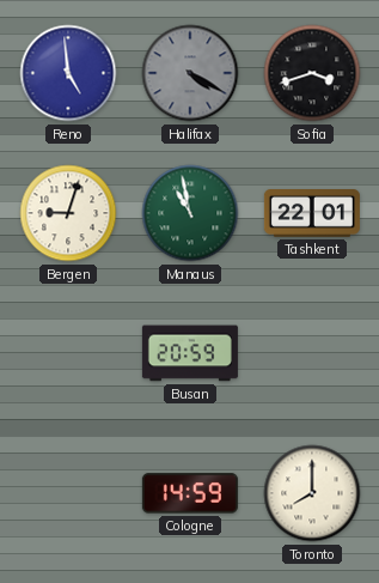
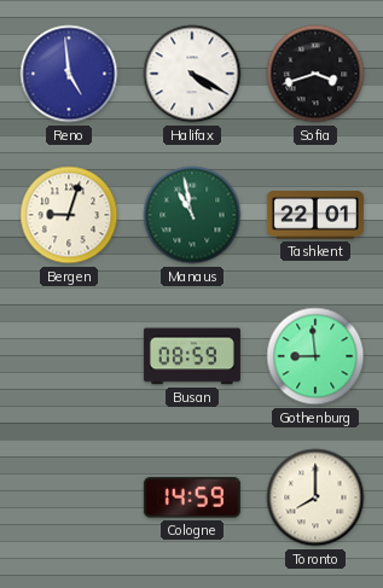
Halifax dial: grey -> white (192, 74)
Busan: 20:59 -> 08:59 (192, 356)
Gothenburg: none -> 8:59 (315, 356)
